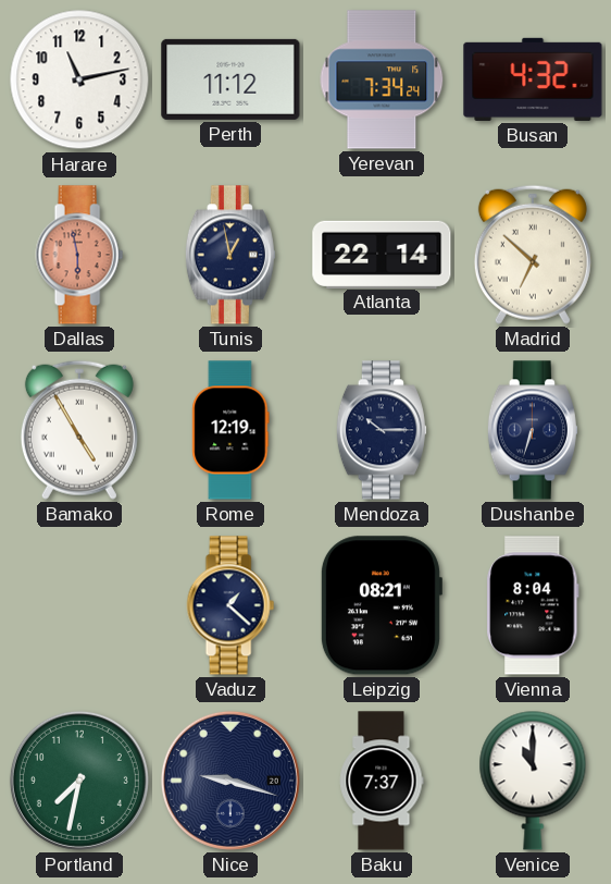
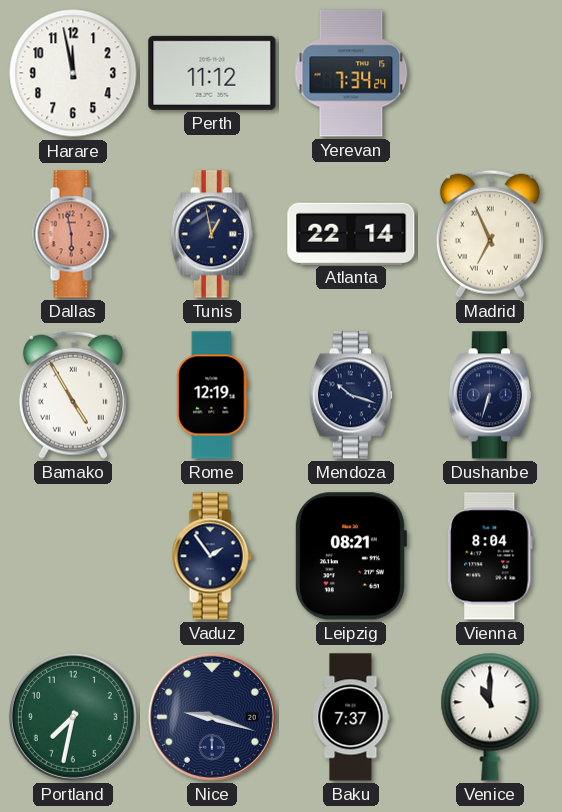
Harare: 11:13 -> 11:58 (73, 73)
Busan: 4:32 -> none (533, 79)
Madrid: 6:52 -> 6:56 (490, 234)
Mendoza: 10:15 -> 10:18 (351, 395)
Vaduz: 1:22 -> 1:54 (212, 556)
